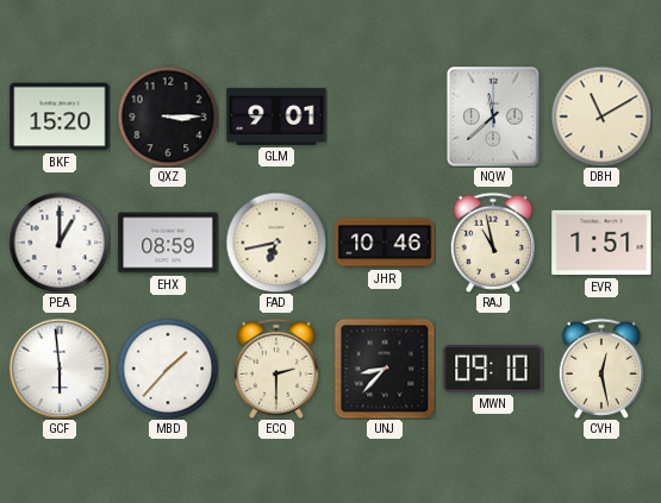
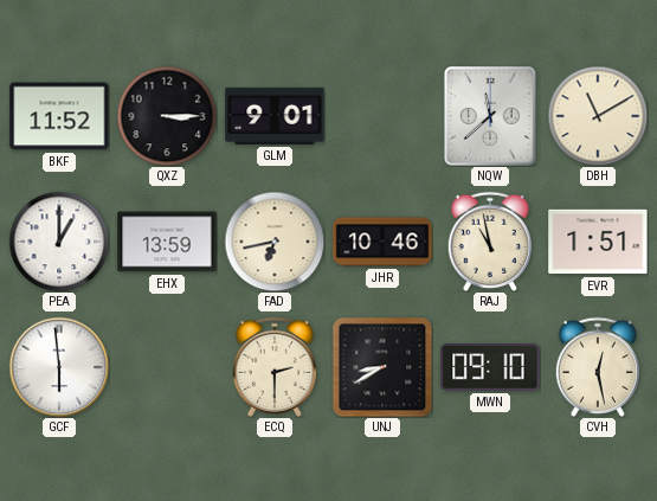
BKF: 15:20 -> 11:52 (59, 116)
EHX: 08:59 -> 13:59 (167, 242)
MBD: 1:37 -> none (168, 369)
UNJ: 8:37 -> 8:40 (382, 367)
